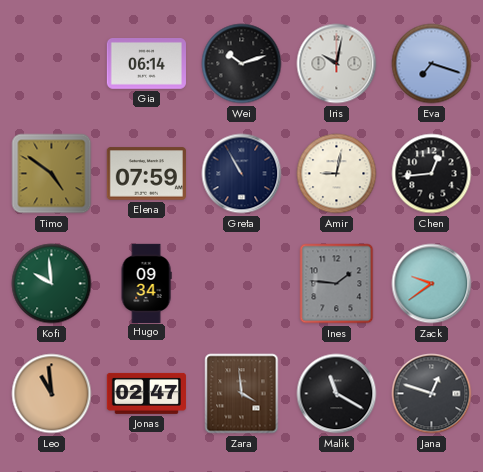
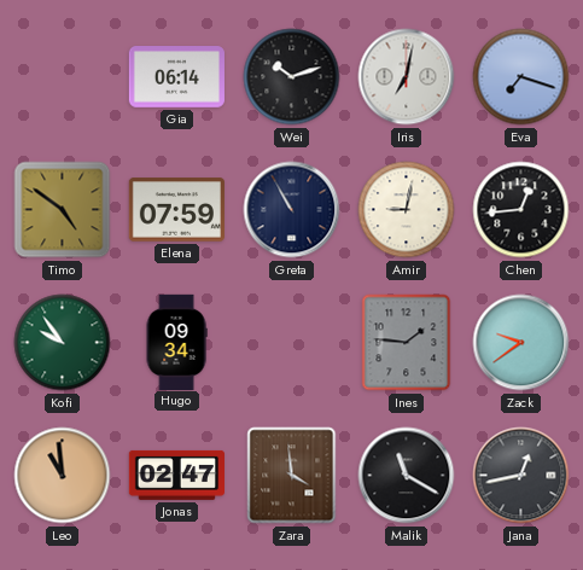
Iris: 10:02 -> 7:02 (407, 77)
Kofi: 9:59 -> 9:54 (63, 343)
Jana: 12:48 -> 12:43 (521, 476)
